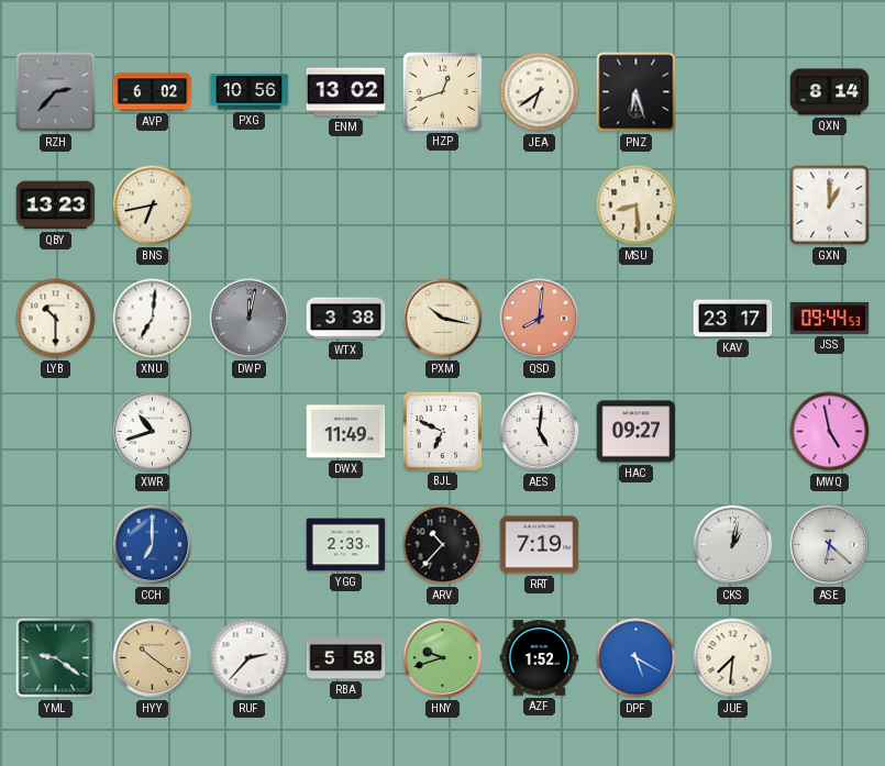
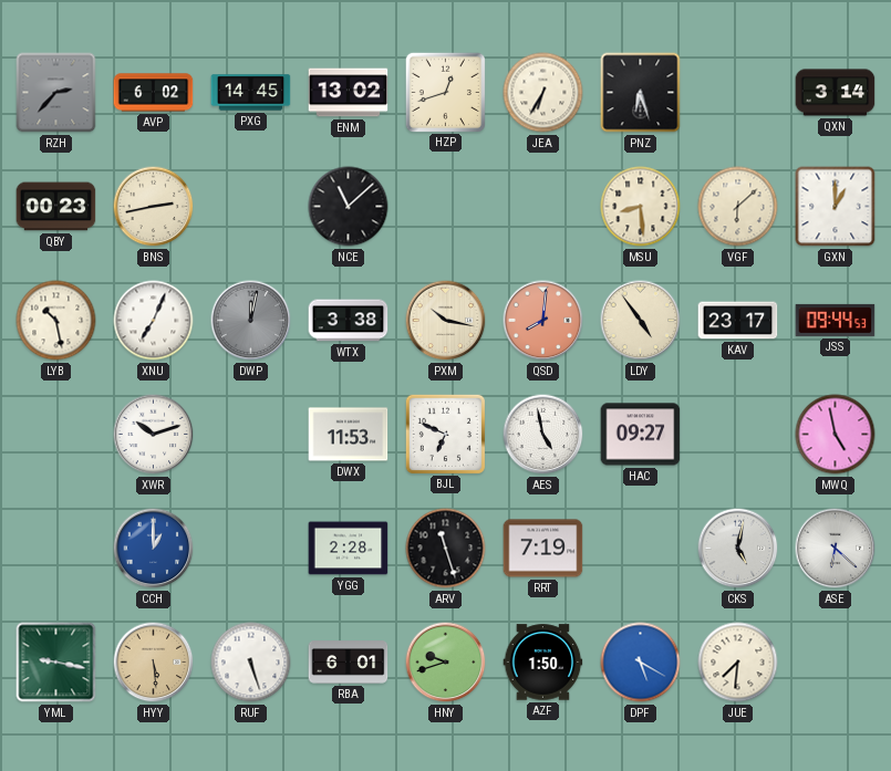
PXG: 10:56 -> 14:45 (251, 93)
JEA: 6:39 -> 6:35 (543, 93)
QXN: 8:14 -> 3:14 (836, 93)
QBY: 13:23 -> 00:23 (56, 207)
BNS: 6:43 -> 2:43 (154, 207)
NCE: none -> 11:08 (349, 207)
VGF: none -> 6:08 (738, 207)
LYB: 10:30 -> 10:28 (56, 321)
XNU: 7:01 -> 7:04 (154, 321)
LDY: none -> 4:54 (641, 321)
XWR: 10:42 -> 10:12 (154, 435)
DWX: 11:49 -> 11:53 (349, 435)
AES: 5:01 -> 4:58 (543, 435)
CCH: 7:00 -> 1:00 (154, 549)
YGG: 2:33 -> 2:28 (349, 549)
ARV: 10:37 -> 11:27 (446, 549)
CKS: 1:02 -> 5:02 (738, 549)
YML: 9:21 -> 9:17 (56, 663)
HYY: 10:21 -> 5:29 (154, 663)
RUF: 2:37 -> 5:27 (251, 663)
RBA: 5:58 -> 6:01 (349, 663)
AZF: 1:52 -> 1:50 (543, 663)
